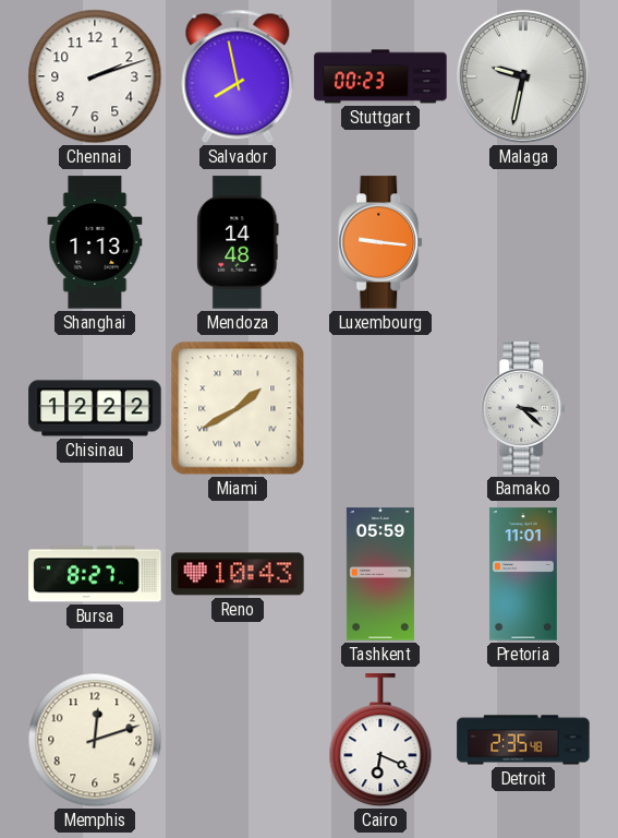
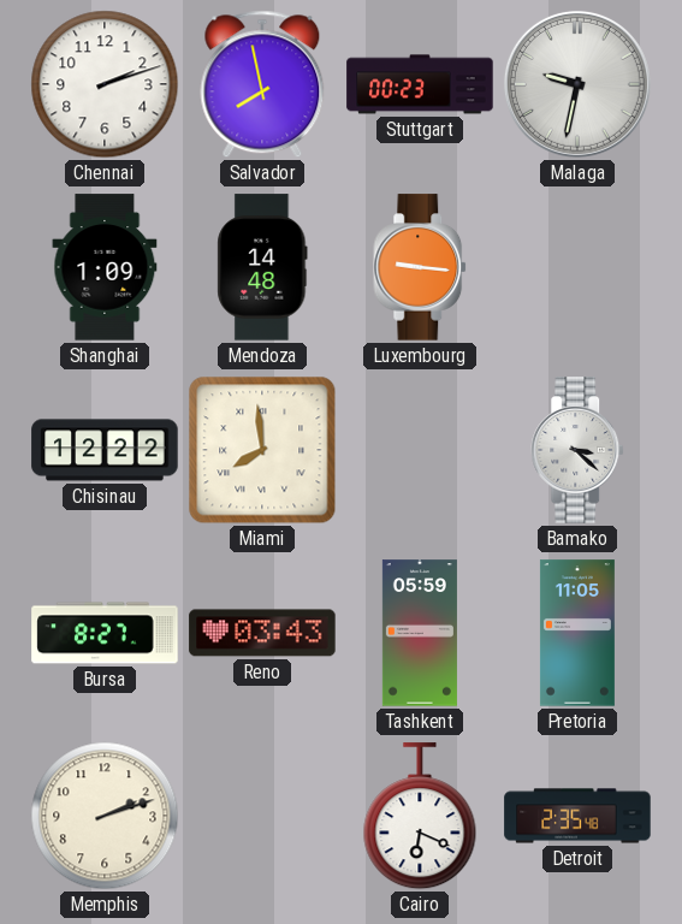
Shanghai: 1:13 -> 1:09 (105, 267)
Miami: 1:40 -> 7:59 (262, 450)
Reno: 10:43 -> 03:43 (262, 633)
Pretoria: 11:01 -> 11:05 (577, 633)
Memphis: 12:12 -> 2:12 (105, 816)
